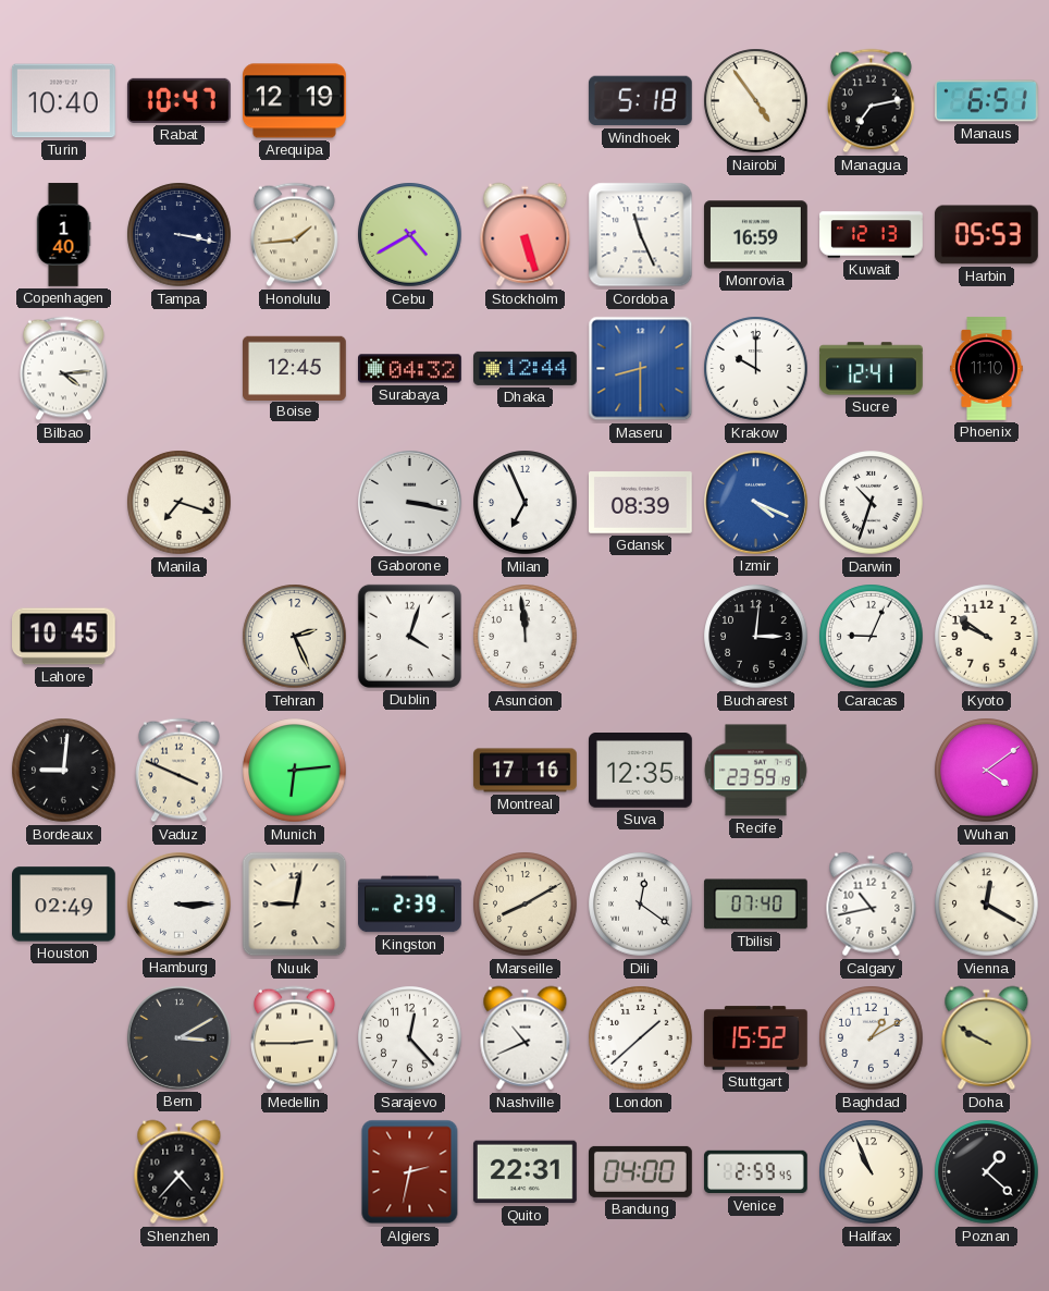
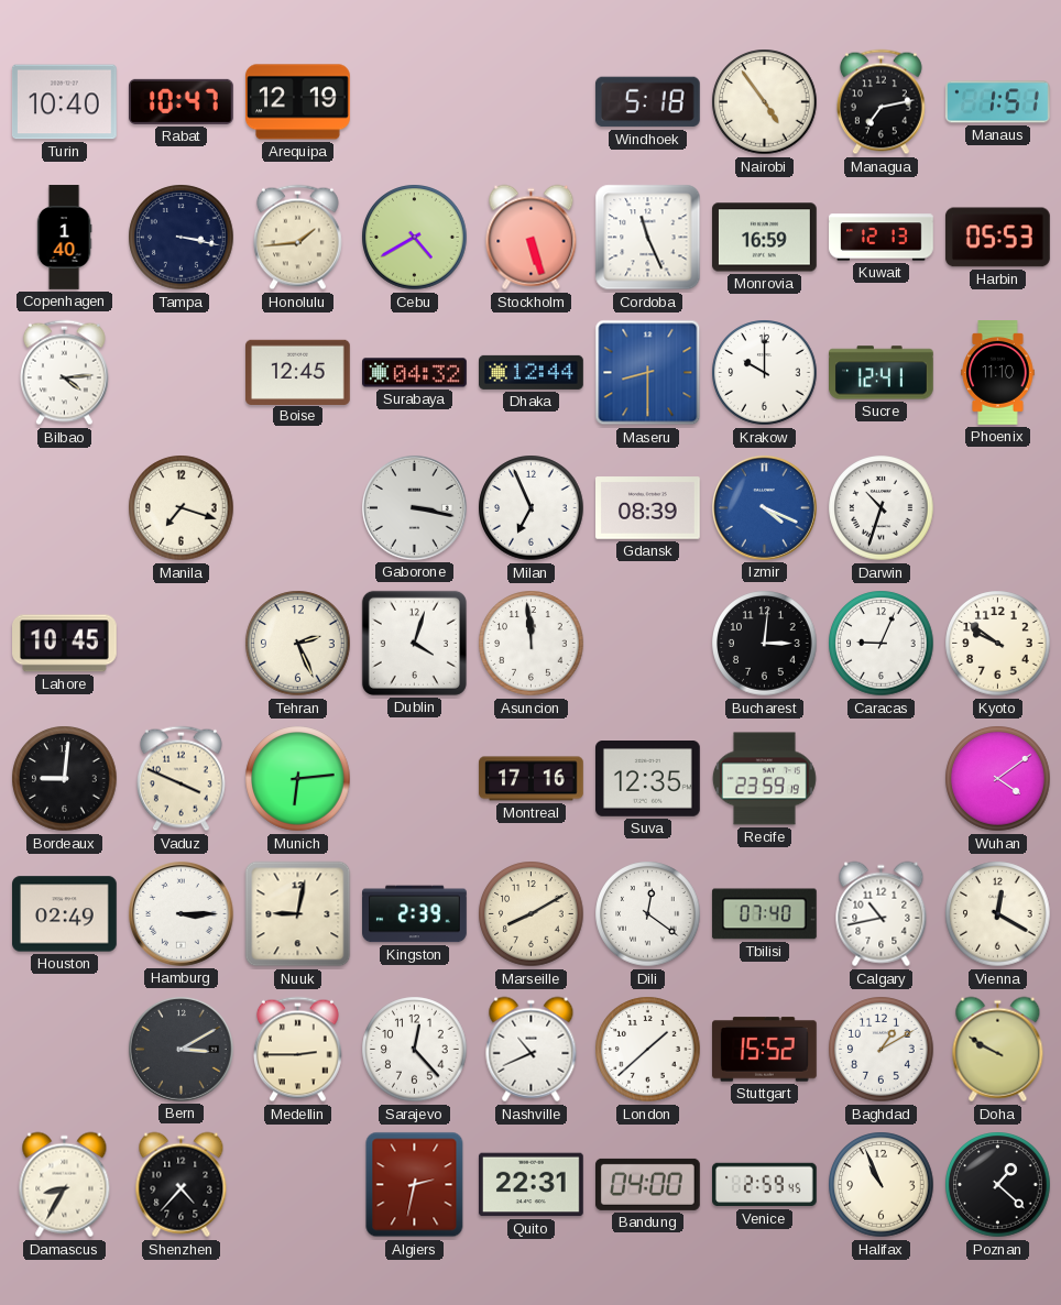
Manaus: 6:51 -> 1:51 (998, 102)
Damascus: none -> 8:35 (65, 1185)
